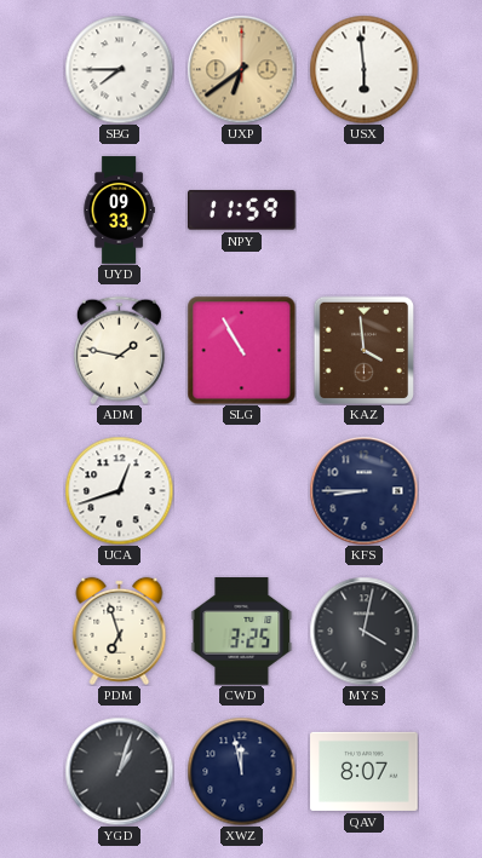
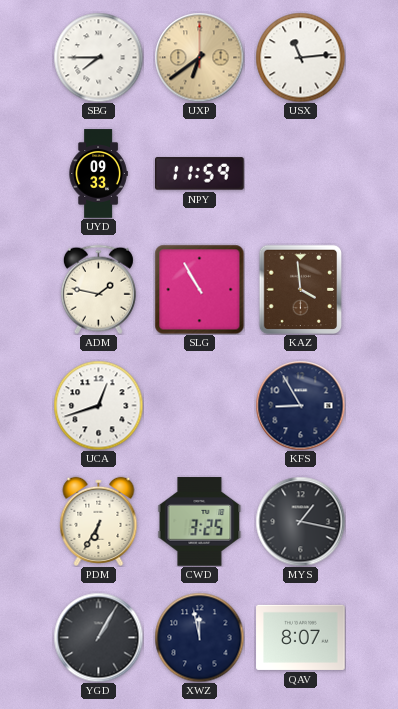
USX: 5:59 -> 11:14 (300, 57)
KFS: 8:45 -> 8:55 (300, 405)
PDM: 6:57 -> 6:35 (99, 521)
MYS: 4:02 -> 1:17 (300, 521)
YGD: 1:03 -> 1:05 (98, 637)
